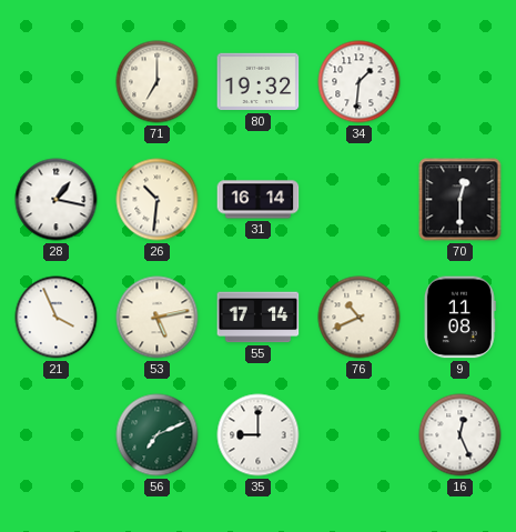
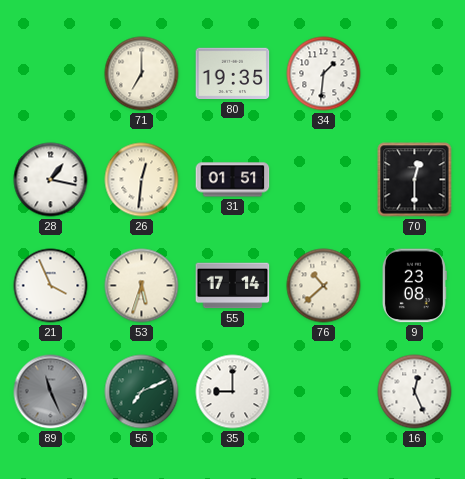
80: 19:32 -> 19:35 (233, 74)
26: 10:31 -> 12:31 (142, 180)
31: 16:14 -> 01:51 (233, 180)
53: 5:13 -> 5:33 (142, 286)
76: 10:41 -> 10:38 (324, 286)
9: 11:08 -> 23:08 (414, 286)
89: none -> 11:26 (51, 392)
